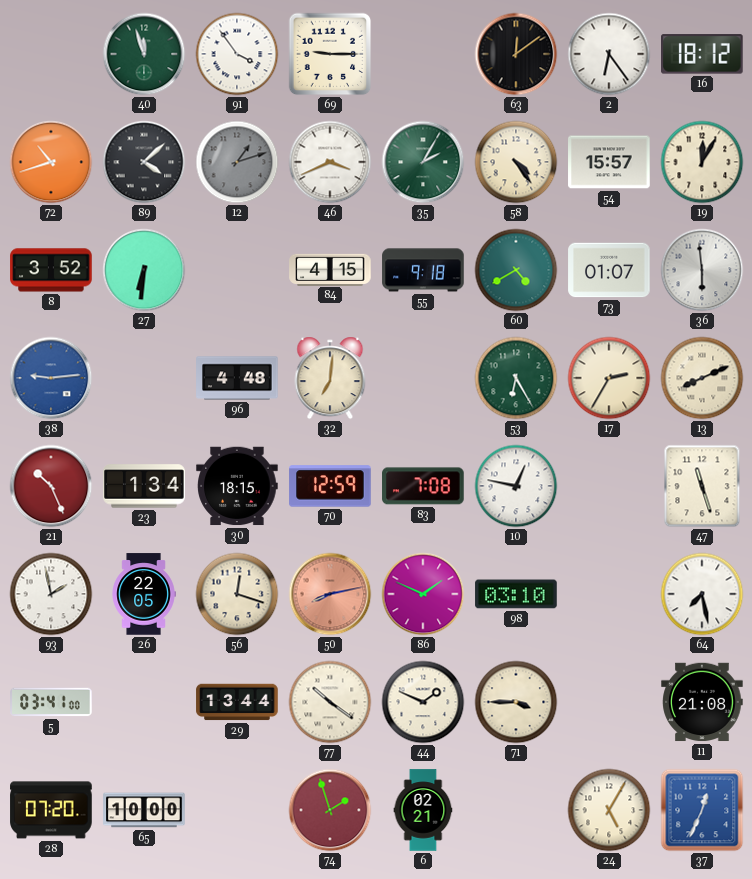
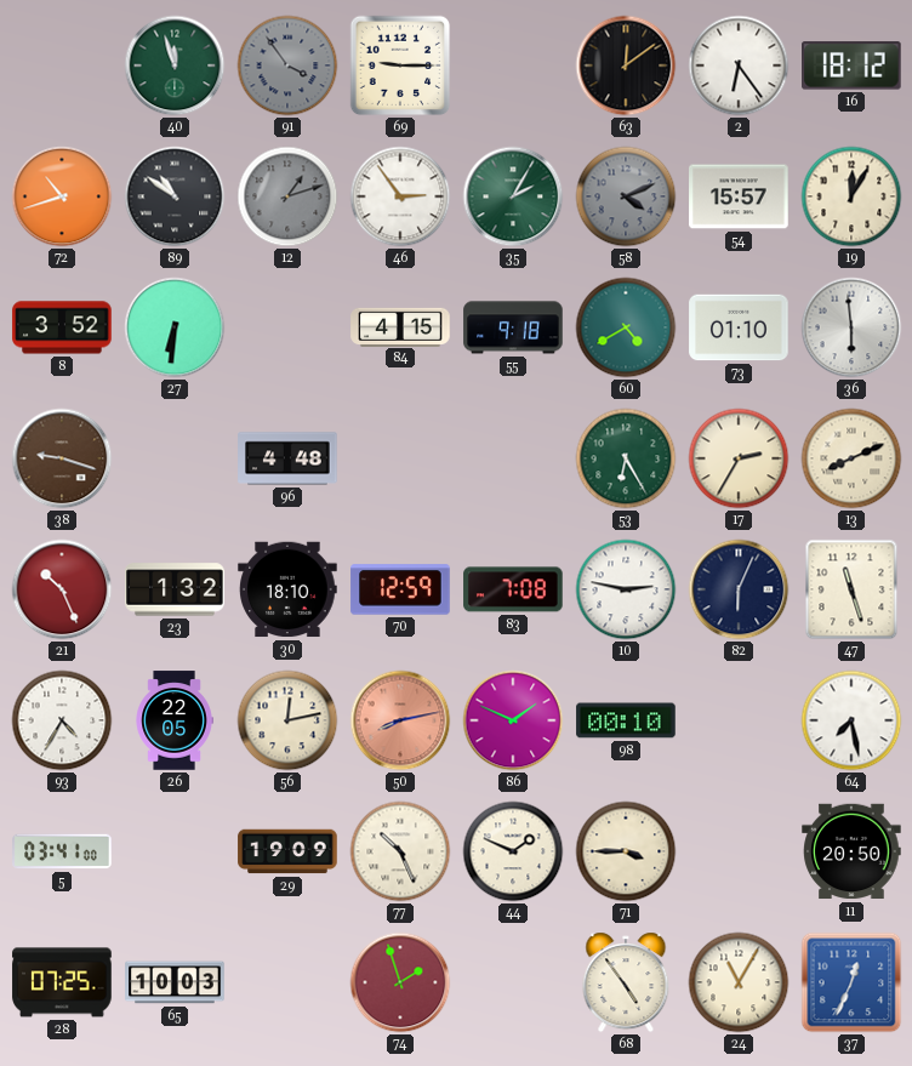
91 dial: white -> grey (287, 65)
89: 4:08 -> 10:51 (175, 196)
46: 3:41 -> 2:54 (400, 196)
58: 4:24 -> 4:11 (626, 196)
58 dial: cream -> grey (626, 196)
73: 01:07 -> 01:10 (739, 327)
38: 9:14 -> 9:18 (62, 458)
38 dial: blue -> brown (62, 458)
32: 7:01 -> none (330, 378)
23: 1:34 -> 1:32 (175, 589)
30: 18:15 -> 18:10 (287, 589)
10: 12:47 -> 2:47 (626, 589)
82: none -> 6:04 (739, 589)
93: 1:58 -> 4:35 (62, 720)
56: 12:18 -> 12:13 (287, 720)
98: 03:10 -> 00:10 (626, 720)
29: 13:44 -> 19:09 (287, 851)
77: 10:21 -> 10:26 (400, 851)
11: 21:08 -> 20:50 (851, 851)
28: 07:20 -> 07:25 (62, 982)
65: 10:00 -> 10:03 (175, 982)
6: 02:21 -> none (423, 810)
68: none -> 4:54 (626, 982)
24: 5:05 -> 11:05 (739, 982)
